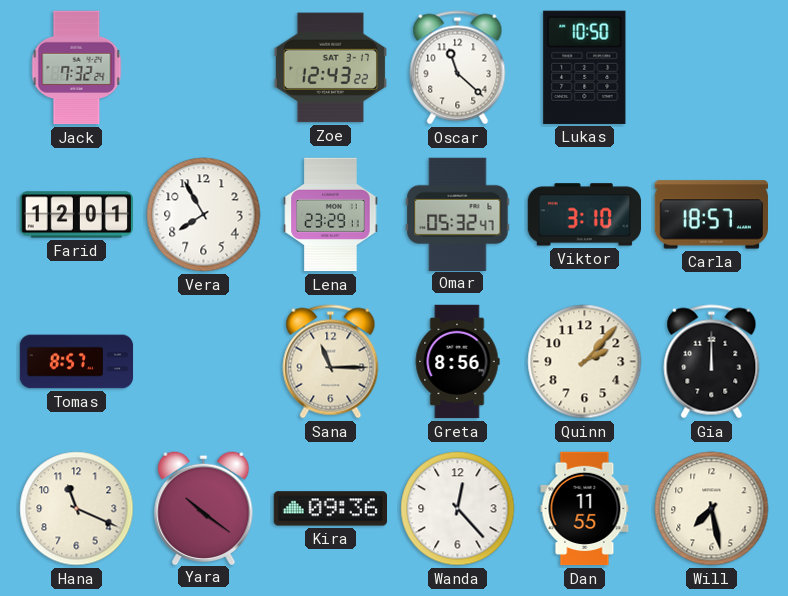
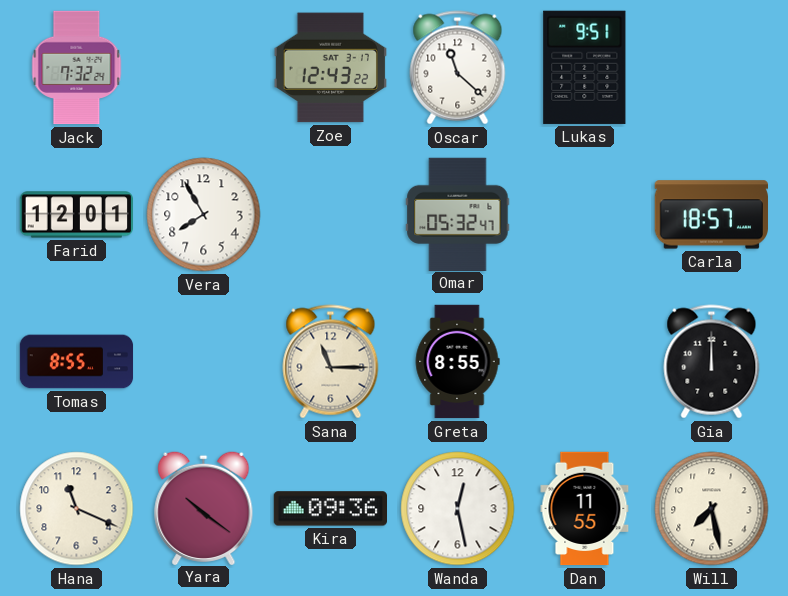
Lukas: 10:50 -> 9:51 (585, 67)
Lena: 23:29 -> none (331, 215)
Viktor: 3:10 -> none (584, 215)
Tomas: 8:57 -> 8:55 (77, 362)
Greta: 8:56 -> 8:55 (457, 362)
Quinn: 2:07 -> none (585, 362)
Wanda: 12:23 -> 12:28 (458, 509)
